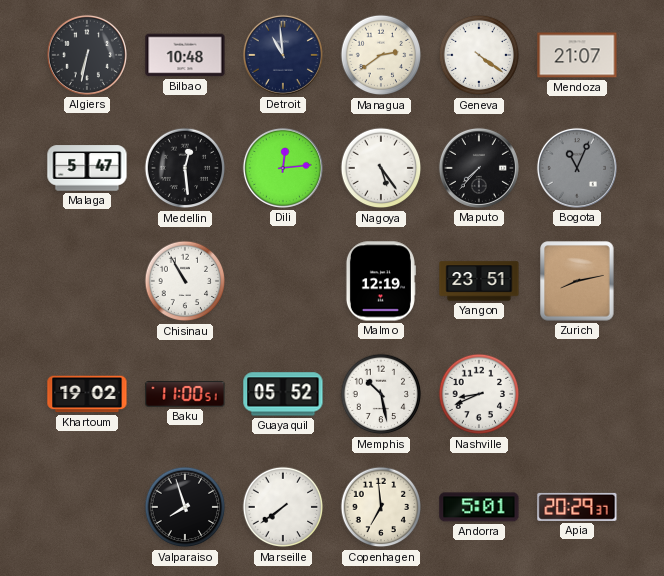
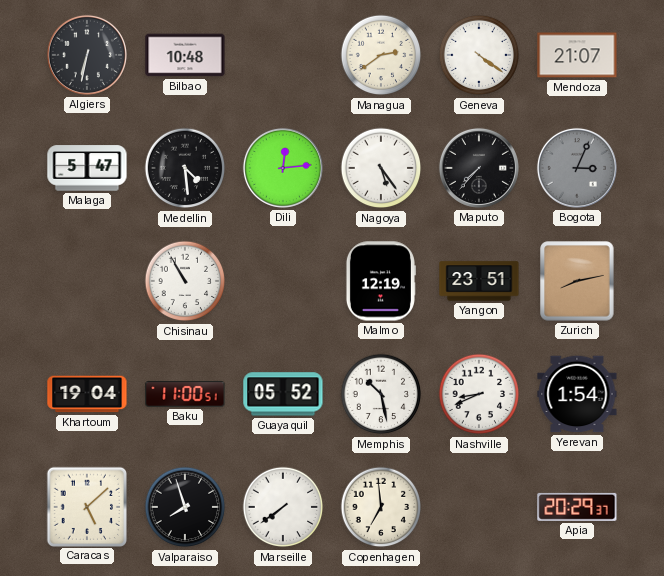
Detroit: 10:59 -> none (283, 55)
Medellin: 12:29 -> 4:29 (185, 168)
Bogota: 11:04 -> 3:04 (577, 168)
Khartoum: 19:02 -> 19:04 (87, 394)
Yerevan: none -> 1:54 (577, 394)
Caracas: none -> 5:08 (86, 506)
Andorra: 5:01 -> none (479, 507)
